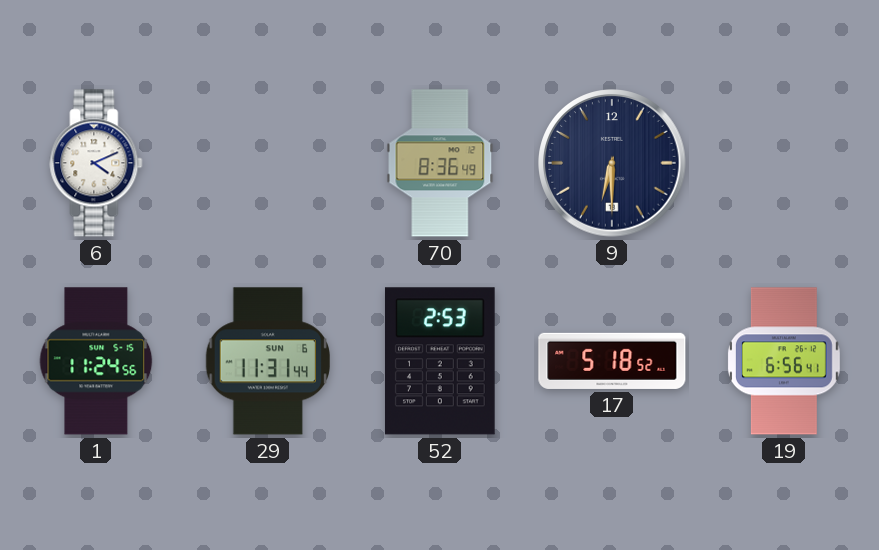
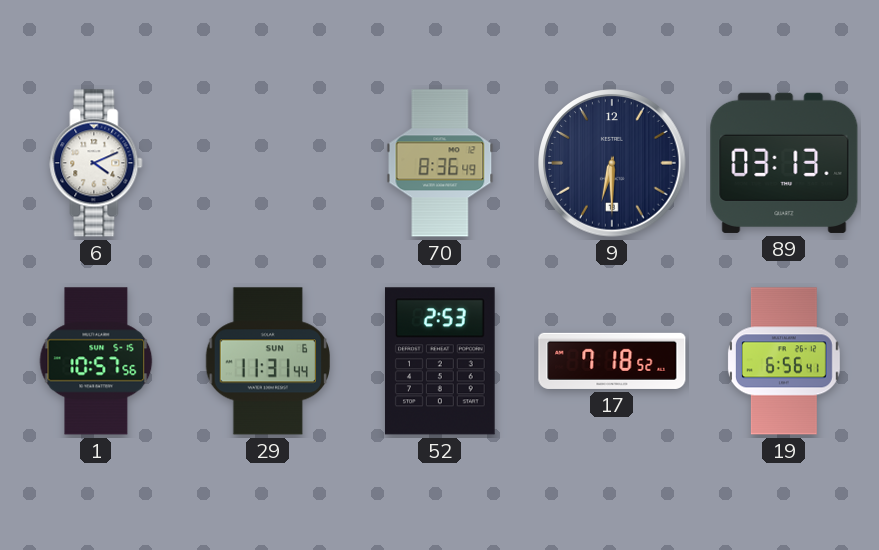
89: none -> 03:13 (784, 163)
1: 11:24 -> 10:57 (96, 361)
17: 5:18 -> 7:18 (612, 361)
